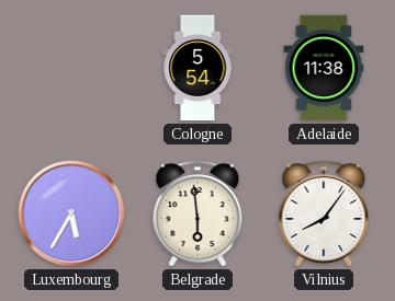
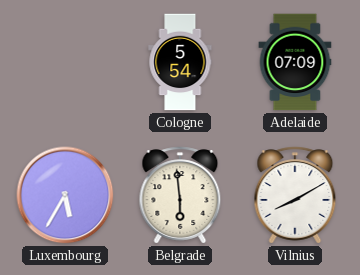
Adelaide: 11:38 -> 07:09 (295, 62)
Vilnius: 8:06 -> 8:10 (295, 195)
